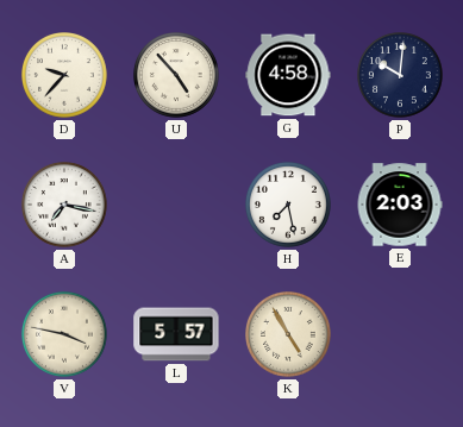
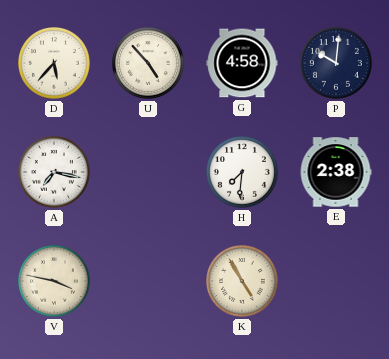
D: 9:37 -> 5:37 (55, 64)
H: 7:28 -> 7:31 (243, 173)
E: 2:03 -> 2:38 (336, 172)
L: 5:57 -> none (176, 334)
